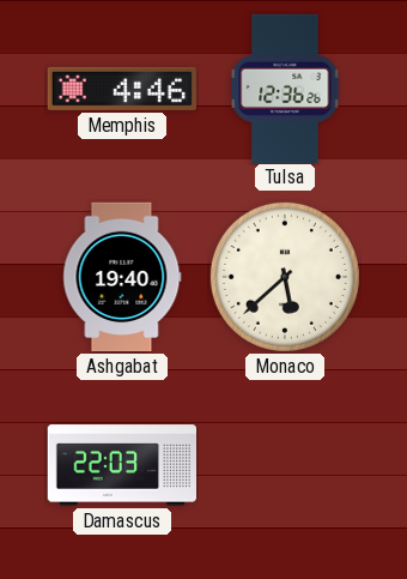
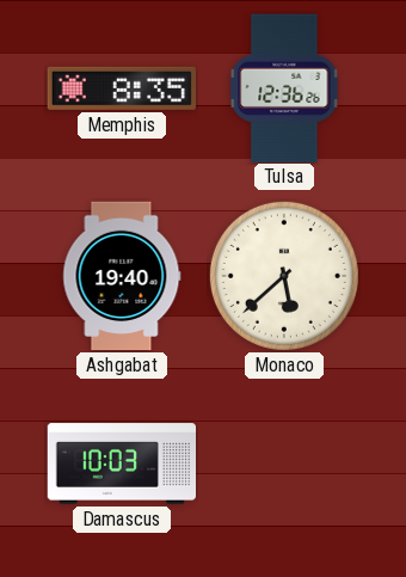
Memphis: 4:46 -> 8:35 (121, 88)
Damascus: 22:03 -> 10:03 (122, 464)
